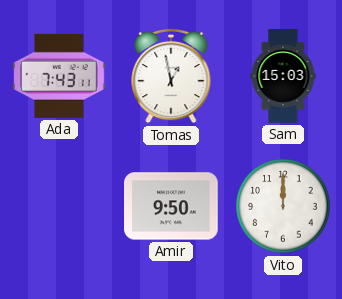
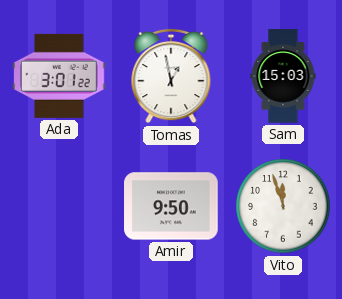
Ada: 7:43 -> 3:01 (59, 76)
Vito: 12:00 -> 11:57 (283, 206)
